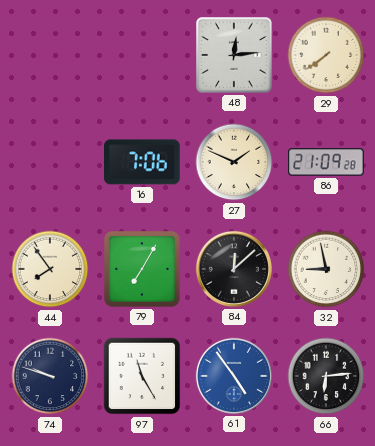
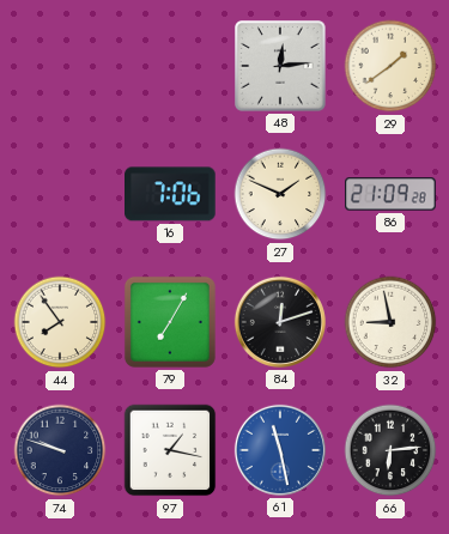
29: 7:39 -> 1:39 (390, 66)
84: 12:08 -> 12:12 (280, 322)
97: 11:25 -> 1:17 (170, 450)
61: 4:54 -> 11:28 (280, 450)
